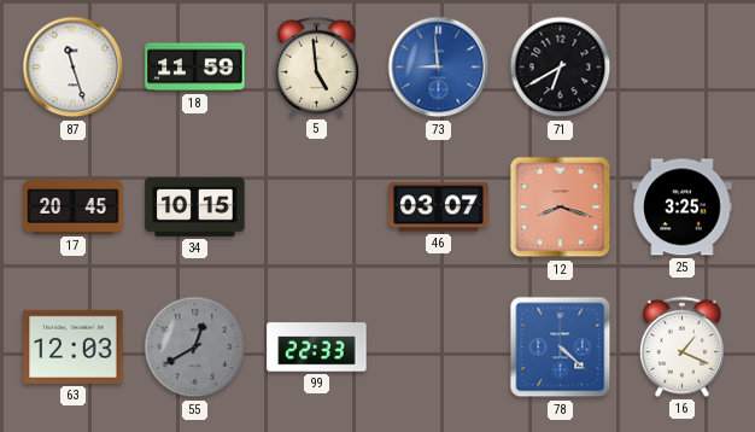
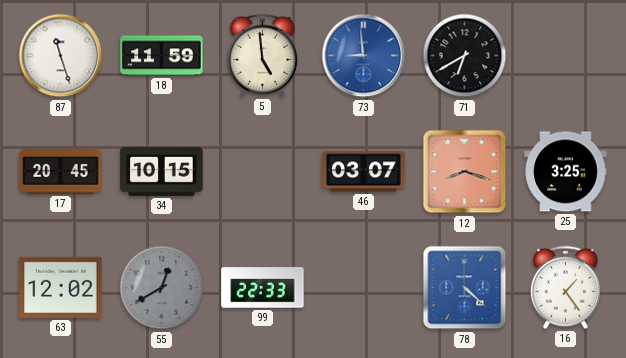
63: 12:03 -> 12:02 (61, 287)
16: 1:19 -> 1:24 (565, 287)
